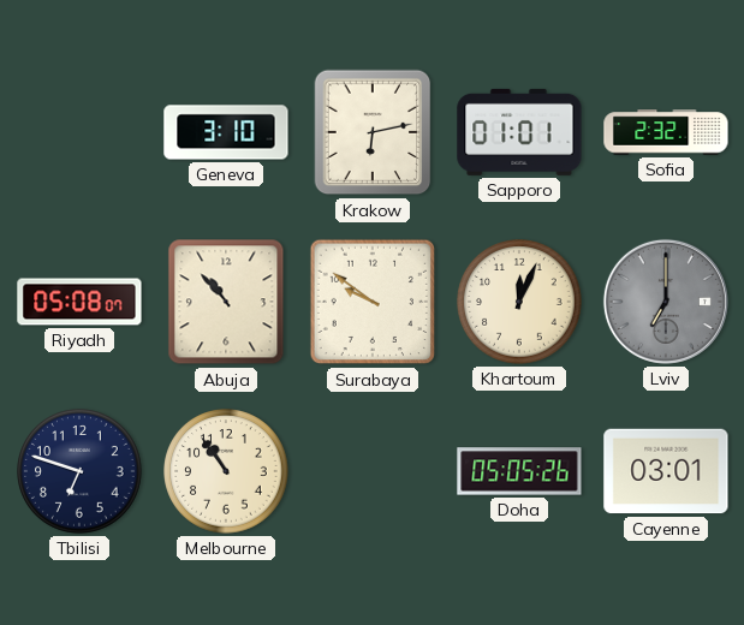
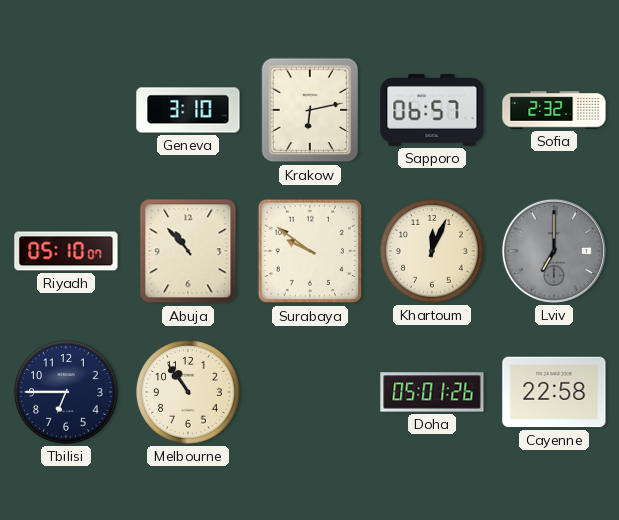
Sapporo: 01:01 -> 06:57 (432, 110)
Riyadh: 05:08 -> 05:10 (66, 251)
Tbilisi: 6:48 -> 6:45 (66, 392)
Doha: 05:05 -> 05:01 (432, 392)
Cayenne: 03:01 -> 22:58 (554, 392)
